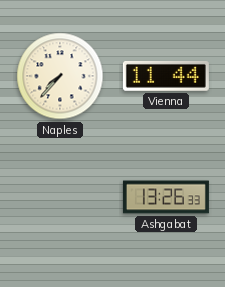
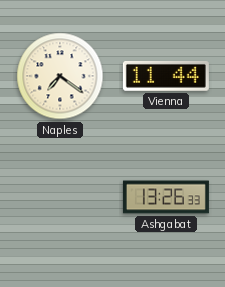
Naples: 7:37 -> 7:21 (60, 76)
